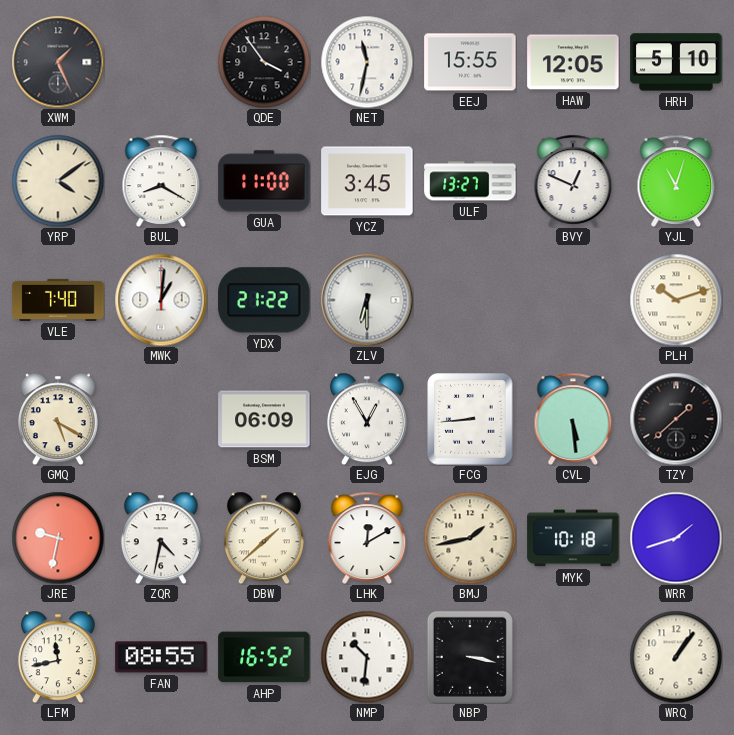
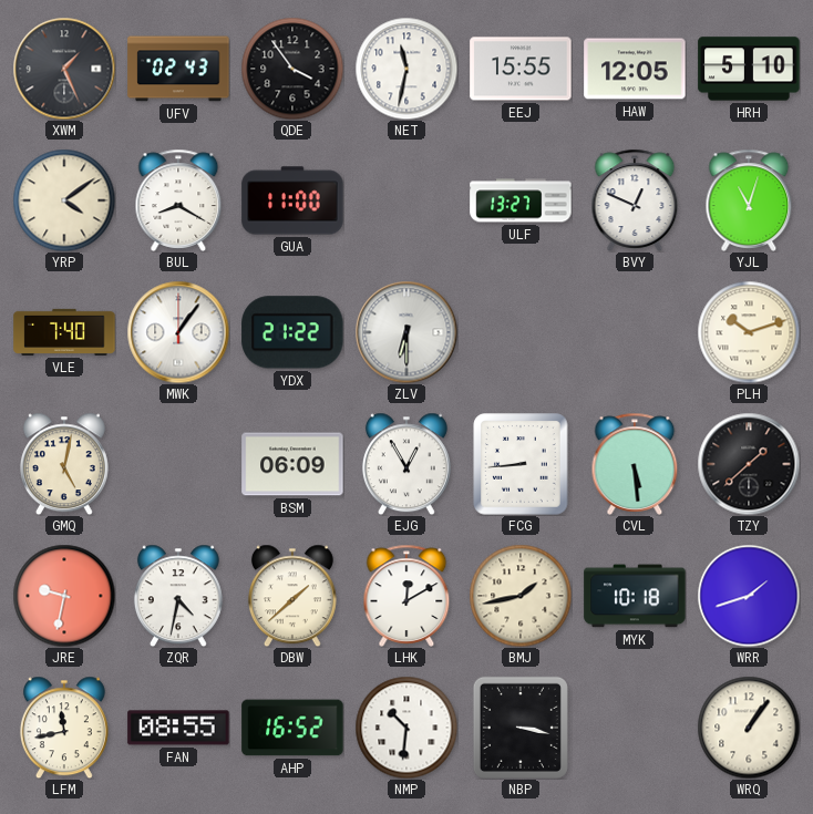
UFV: none -> 02:43 (178, 69)
YCZ: 3:45 -> none (367, 181)
MWK: 1:01 -> 1:06 (178, 332)
GMQ: 5:20 -> 5:02 (64, 464)
